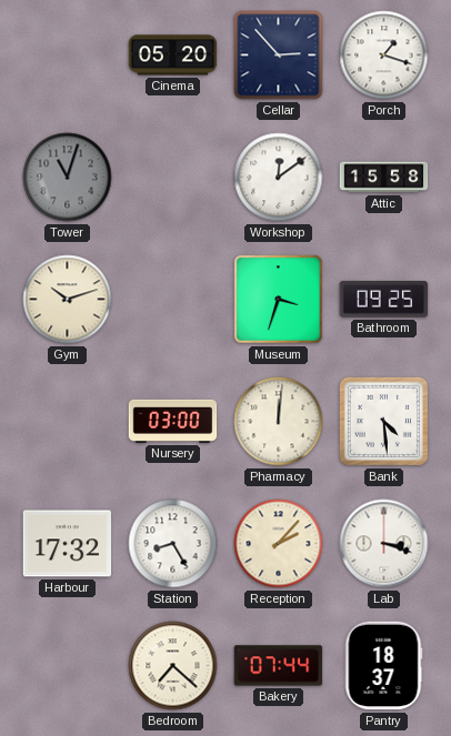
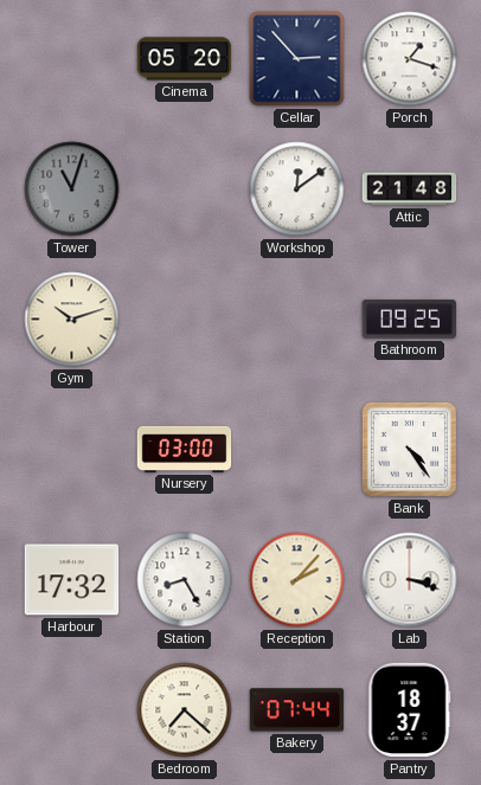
Attic: 15:58 -> 21:48 (410, 189)
Museum: 3:33 -> none (279, 300)
Pharmacy: 12:01 -> none (279, 422)
Bank: 4:29 -> 4:24 (409, 449)
